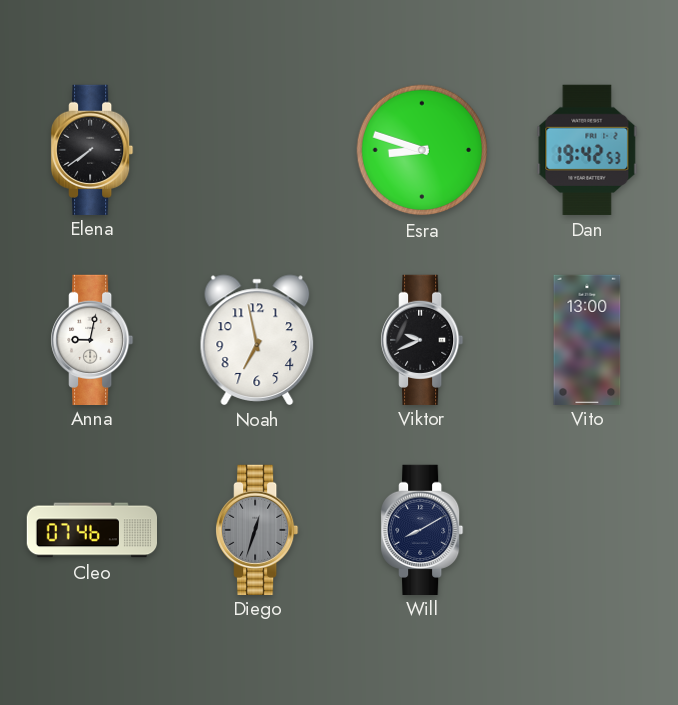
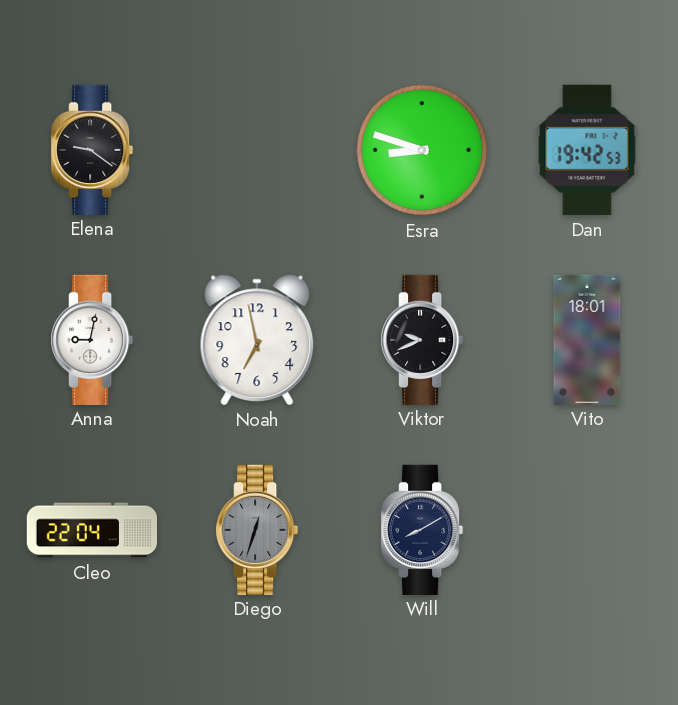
Elena: 7:39 -> 9:21 (92, 149)
Vito: 13:00 -> 18:01 (587, 339)
Cleo: 07:46 -> 22:04 (91, 530)
